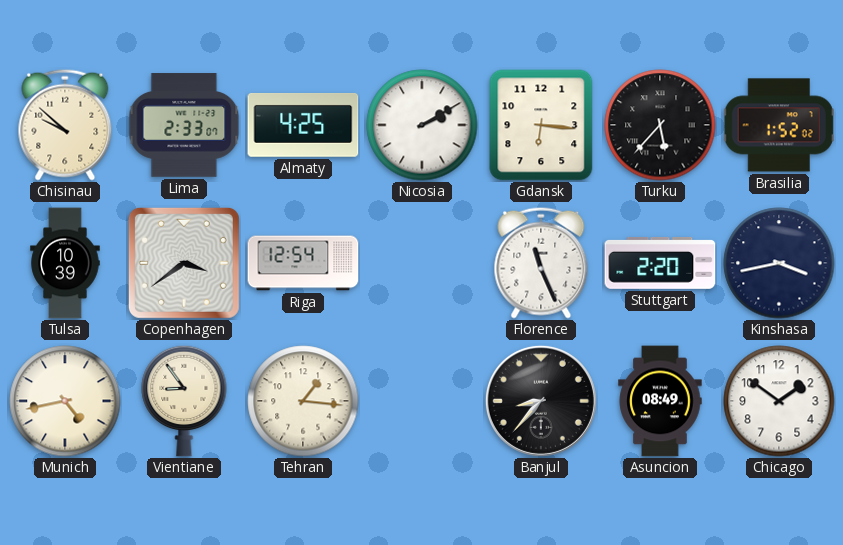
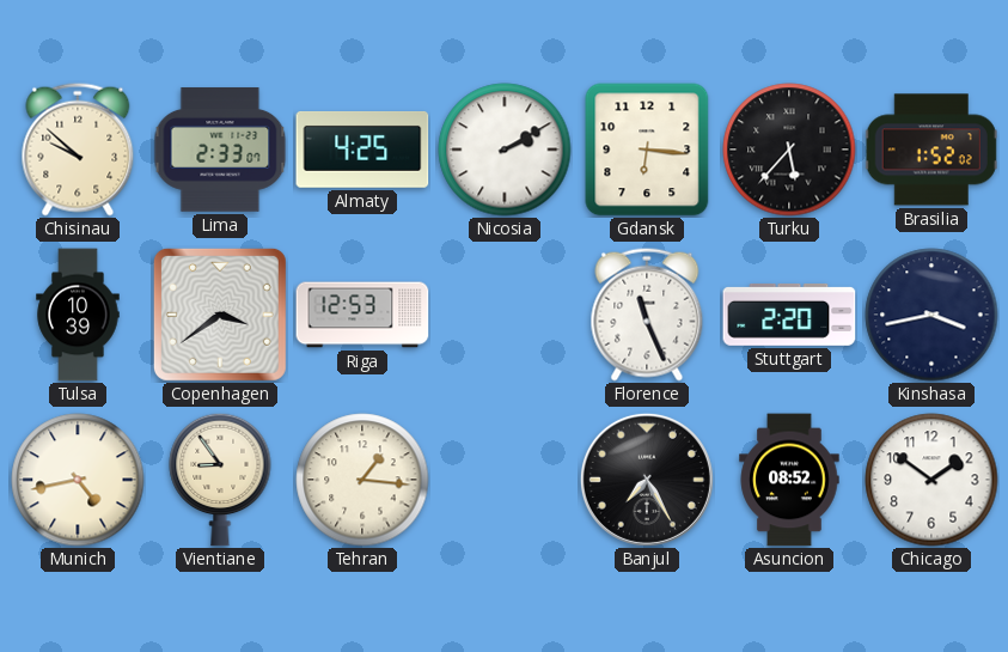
Riga: 12:54 -> 12:53 (362, 315)
Banjul: 8:37 -> 7:25 (647, 480)
Asuncion: 08:49 -> 08:52 (789, 480)
